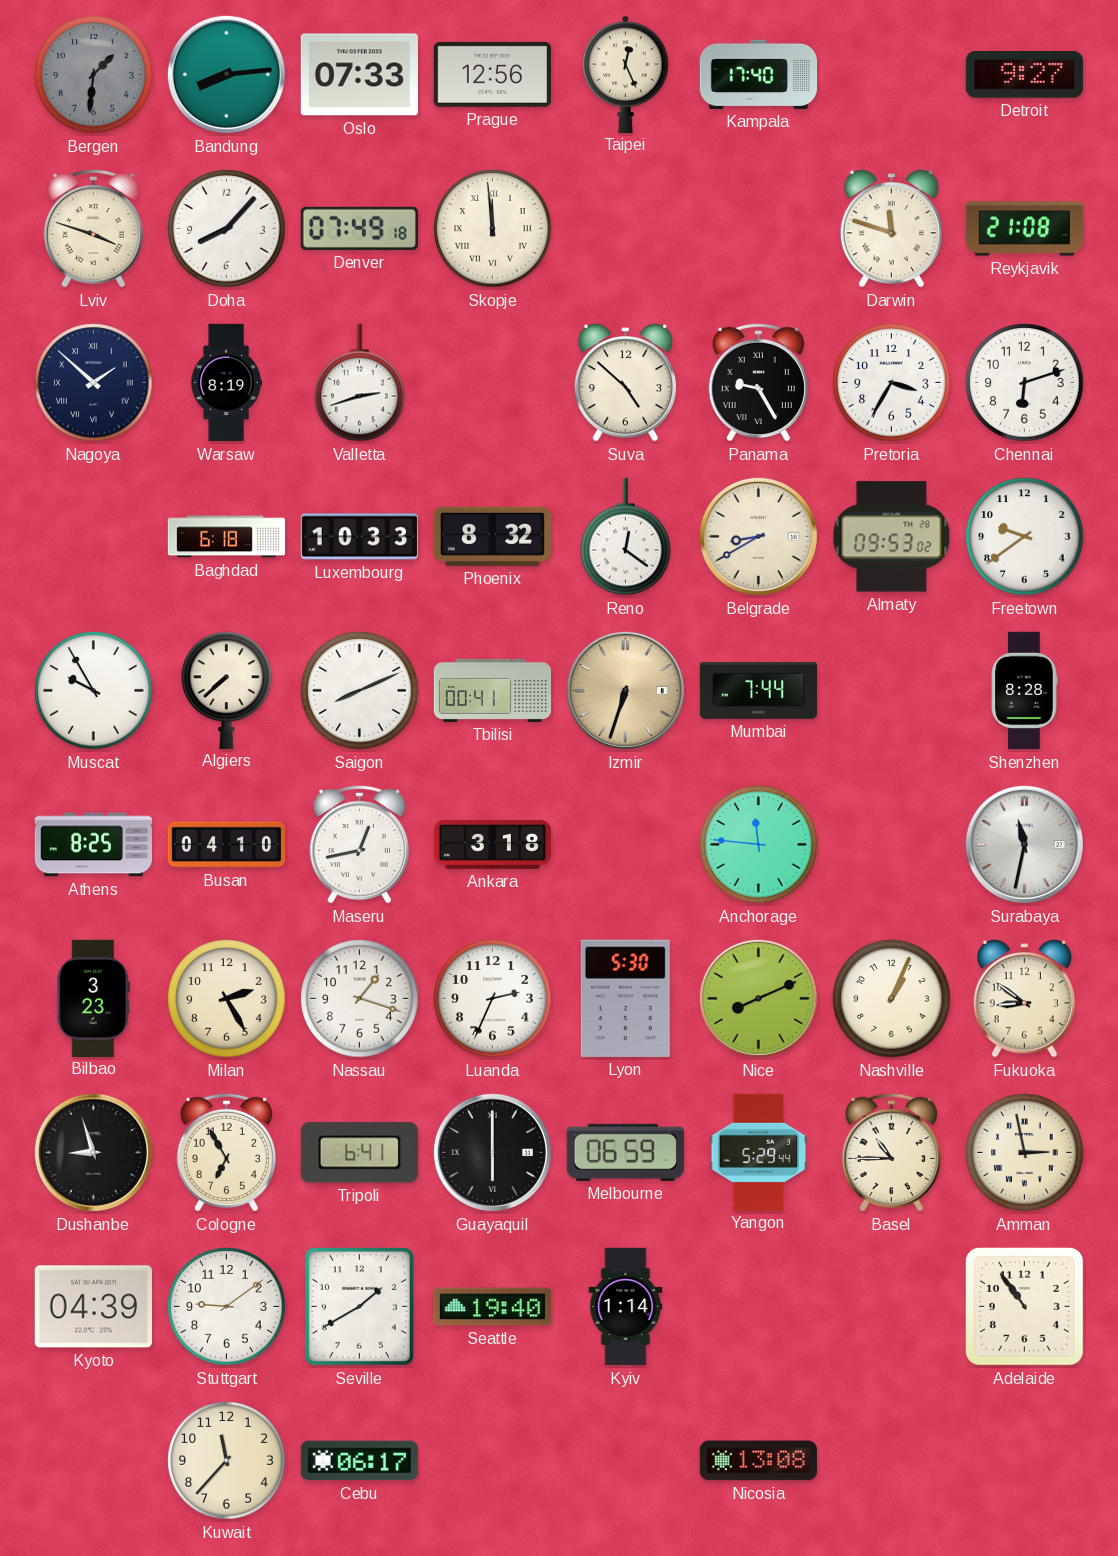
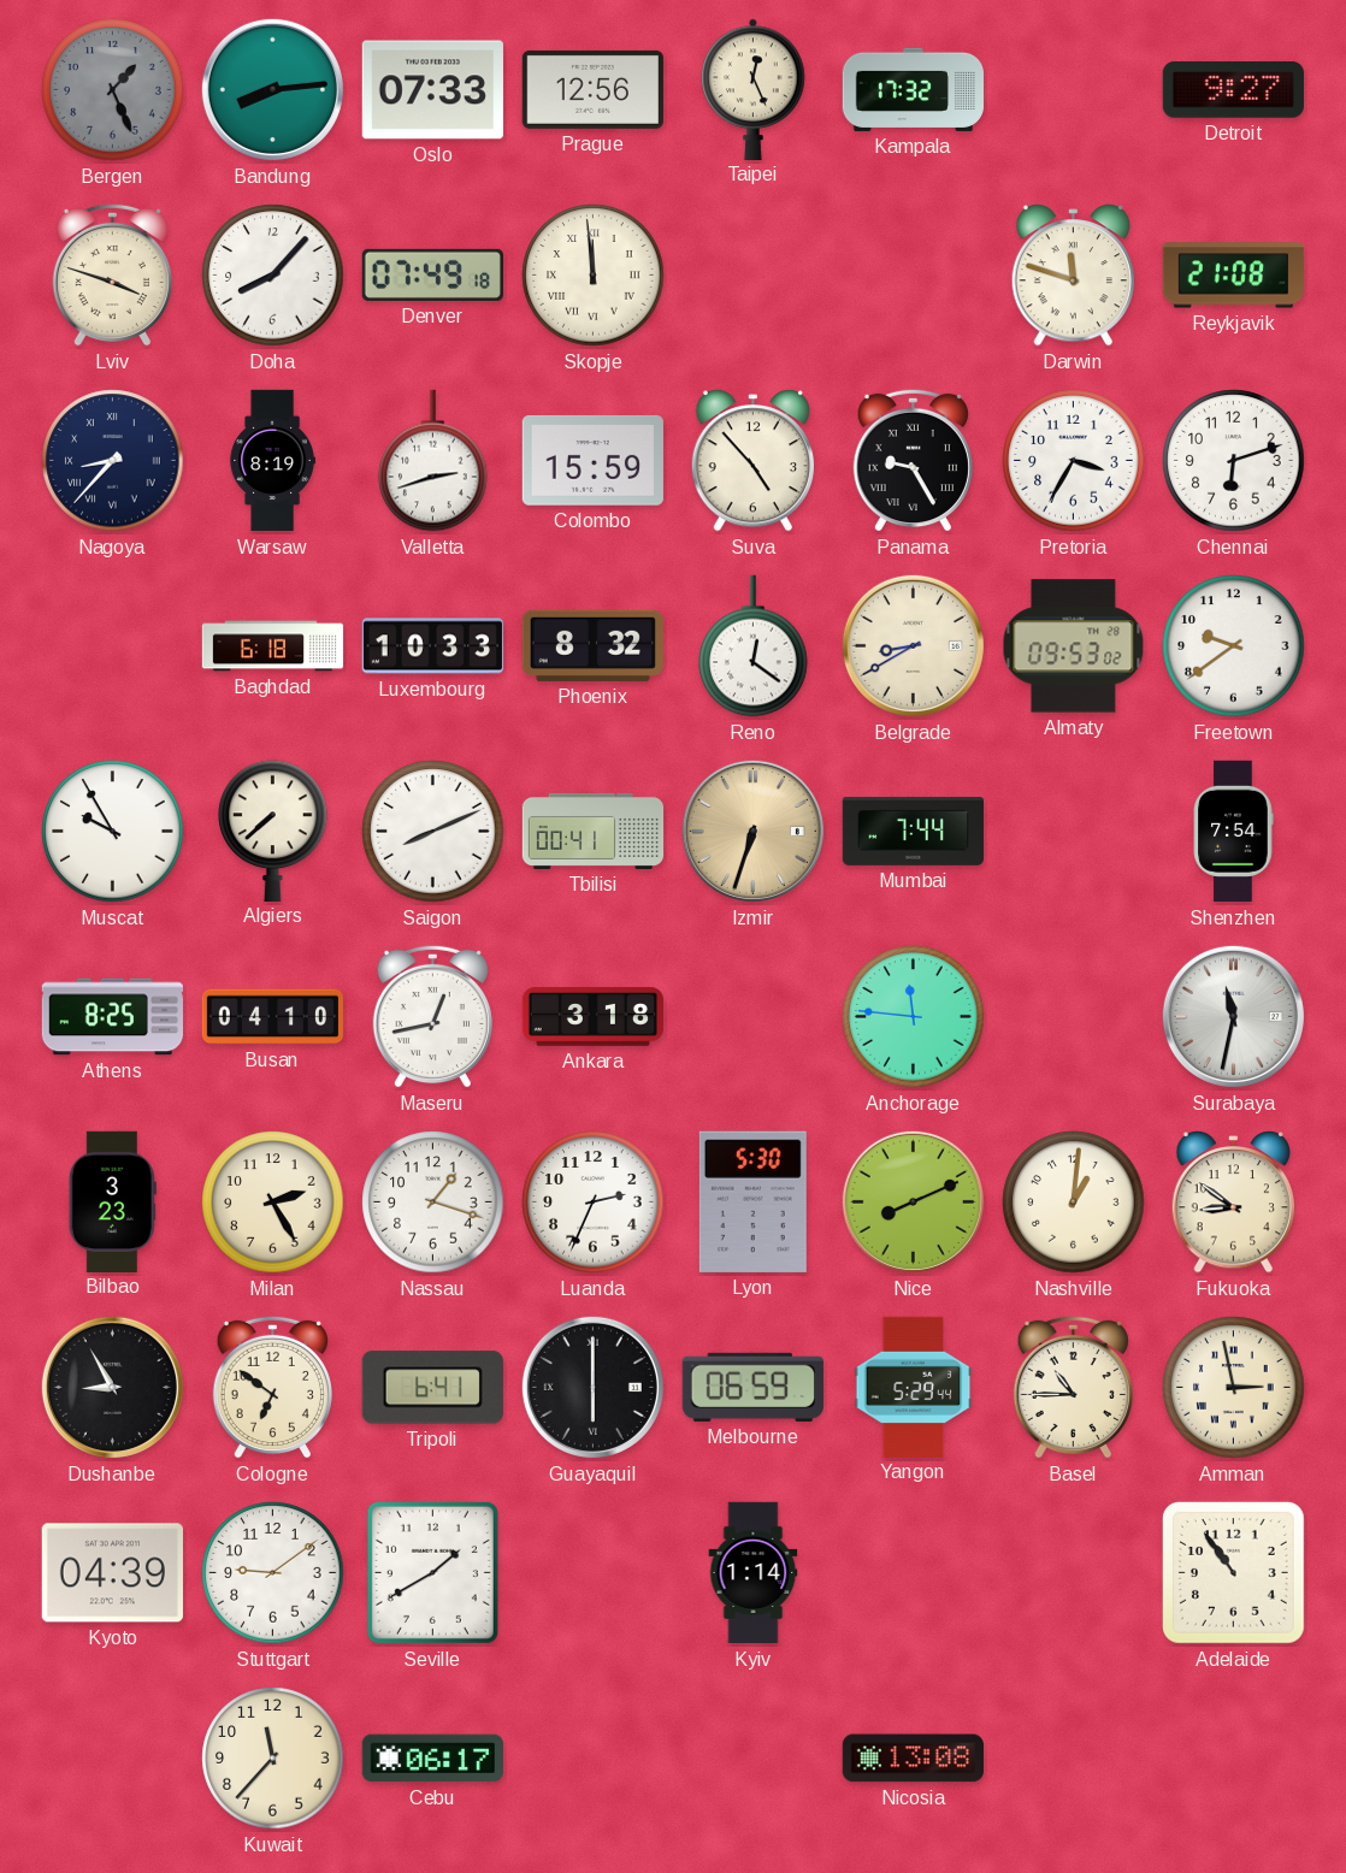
Bergen: 1:31 -> 1:26 (113, 90)
Kampala: 17:40 -> 17:32 (913, 89)
Nagoya: 1:52 -> 8:37 (113, 461)
Colombo: none -> 15:59 (592, 460)
Suva: 4:52 -> 4:53 (754, 461)
Shenzhen: 8:28 -> 7:54 (1233, 832)
Nashville: 1:04 -> 1:01 (1074, 1203)
Dushanbe: 8:57 -> 8:55 (112, 1387)
Cologne: 6:55 -> 6:51 (272, 1387)
Seattle: 19:40 -> none (492, 1307)
